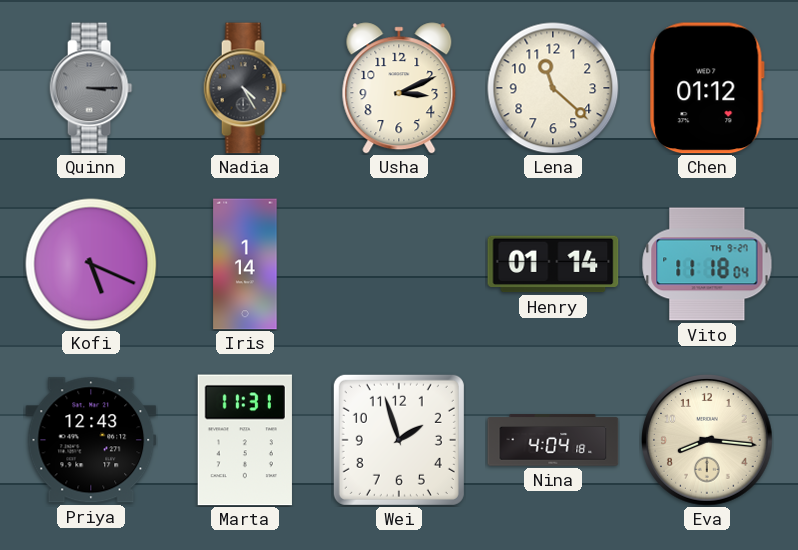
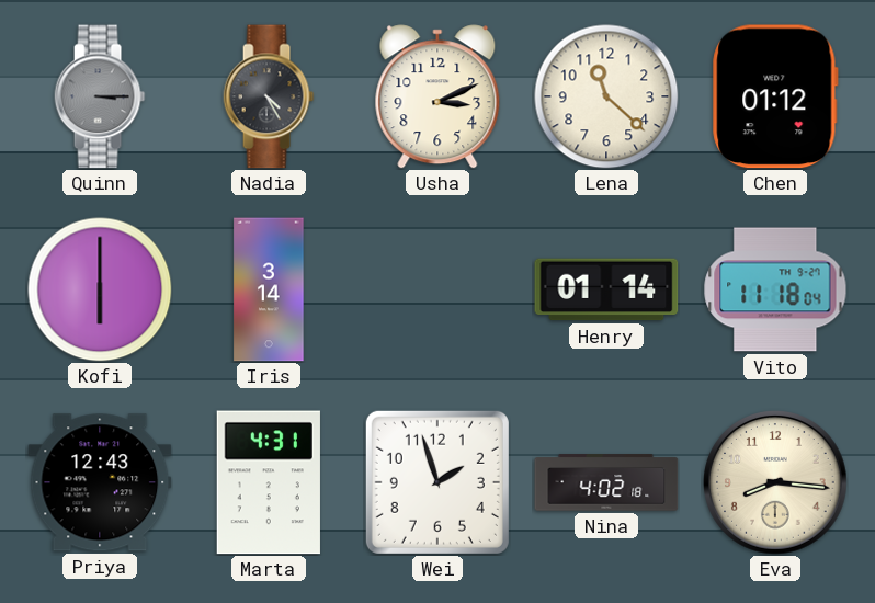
Kofi: 5:19 -> 6:00 (100, 289)
Iris: 1:14 -> 3:14 (269, 289)
Marta: 11:31 -> 4:31 (269, 482)
Nina: 4:04 -> 4:02 (606, 482)
